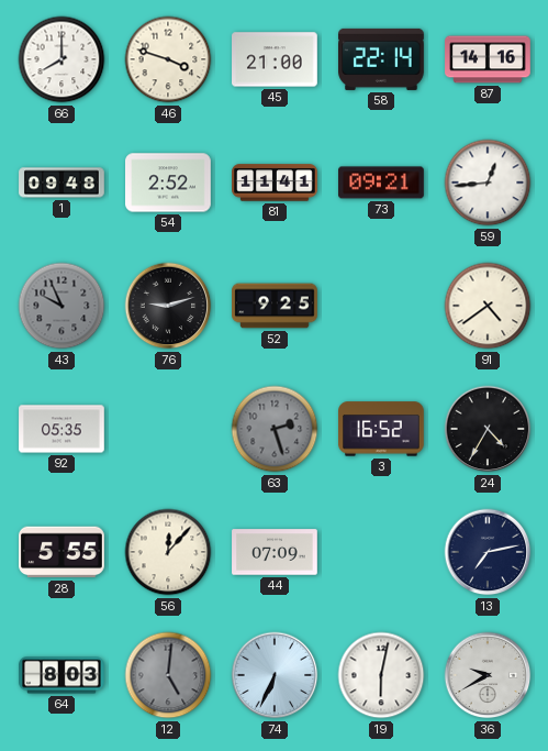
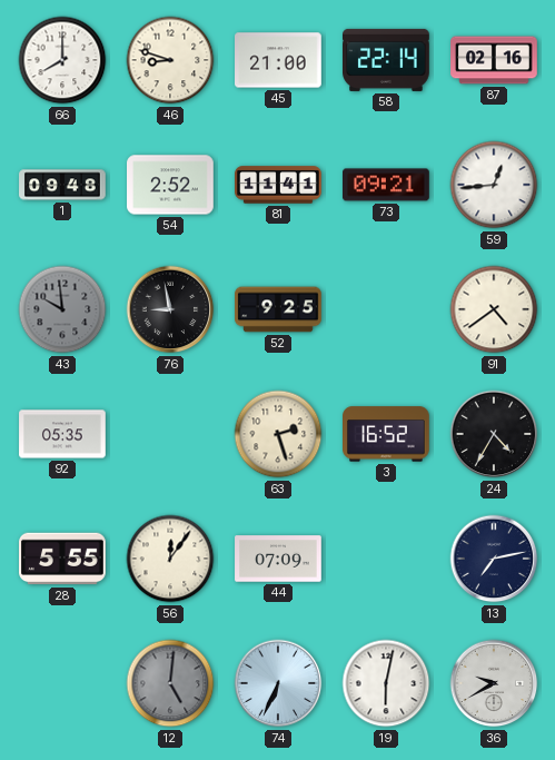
46: 3:48 -> 8:48 (170, 60)
87: 14:16 -> 02:16 (494, 60)
43: 9:56 -> 9:59 (62, 309)
76: 9:12 -> 8:58 (170, 309)
63 dial: grey -> cream (278, 434)
56: 12:07 -> 12:06 (170, 559)
64: 8:03 -> none (61, 675)
